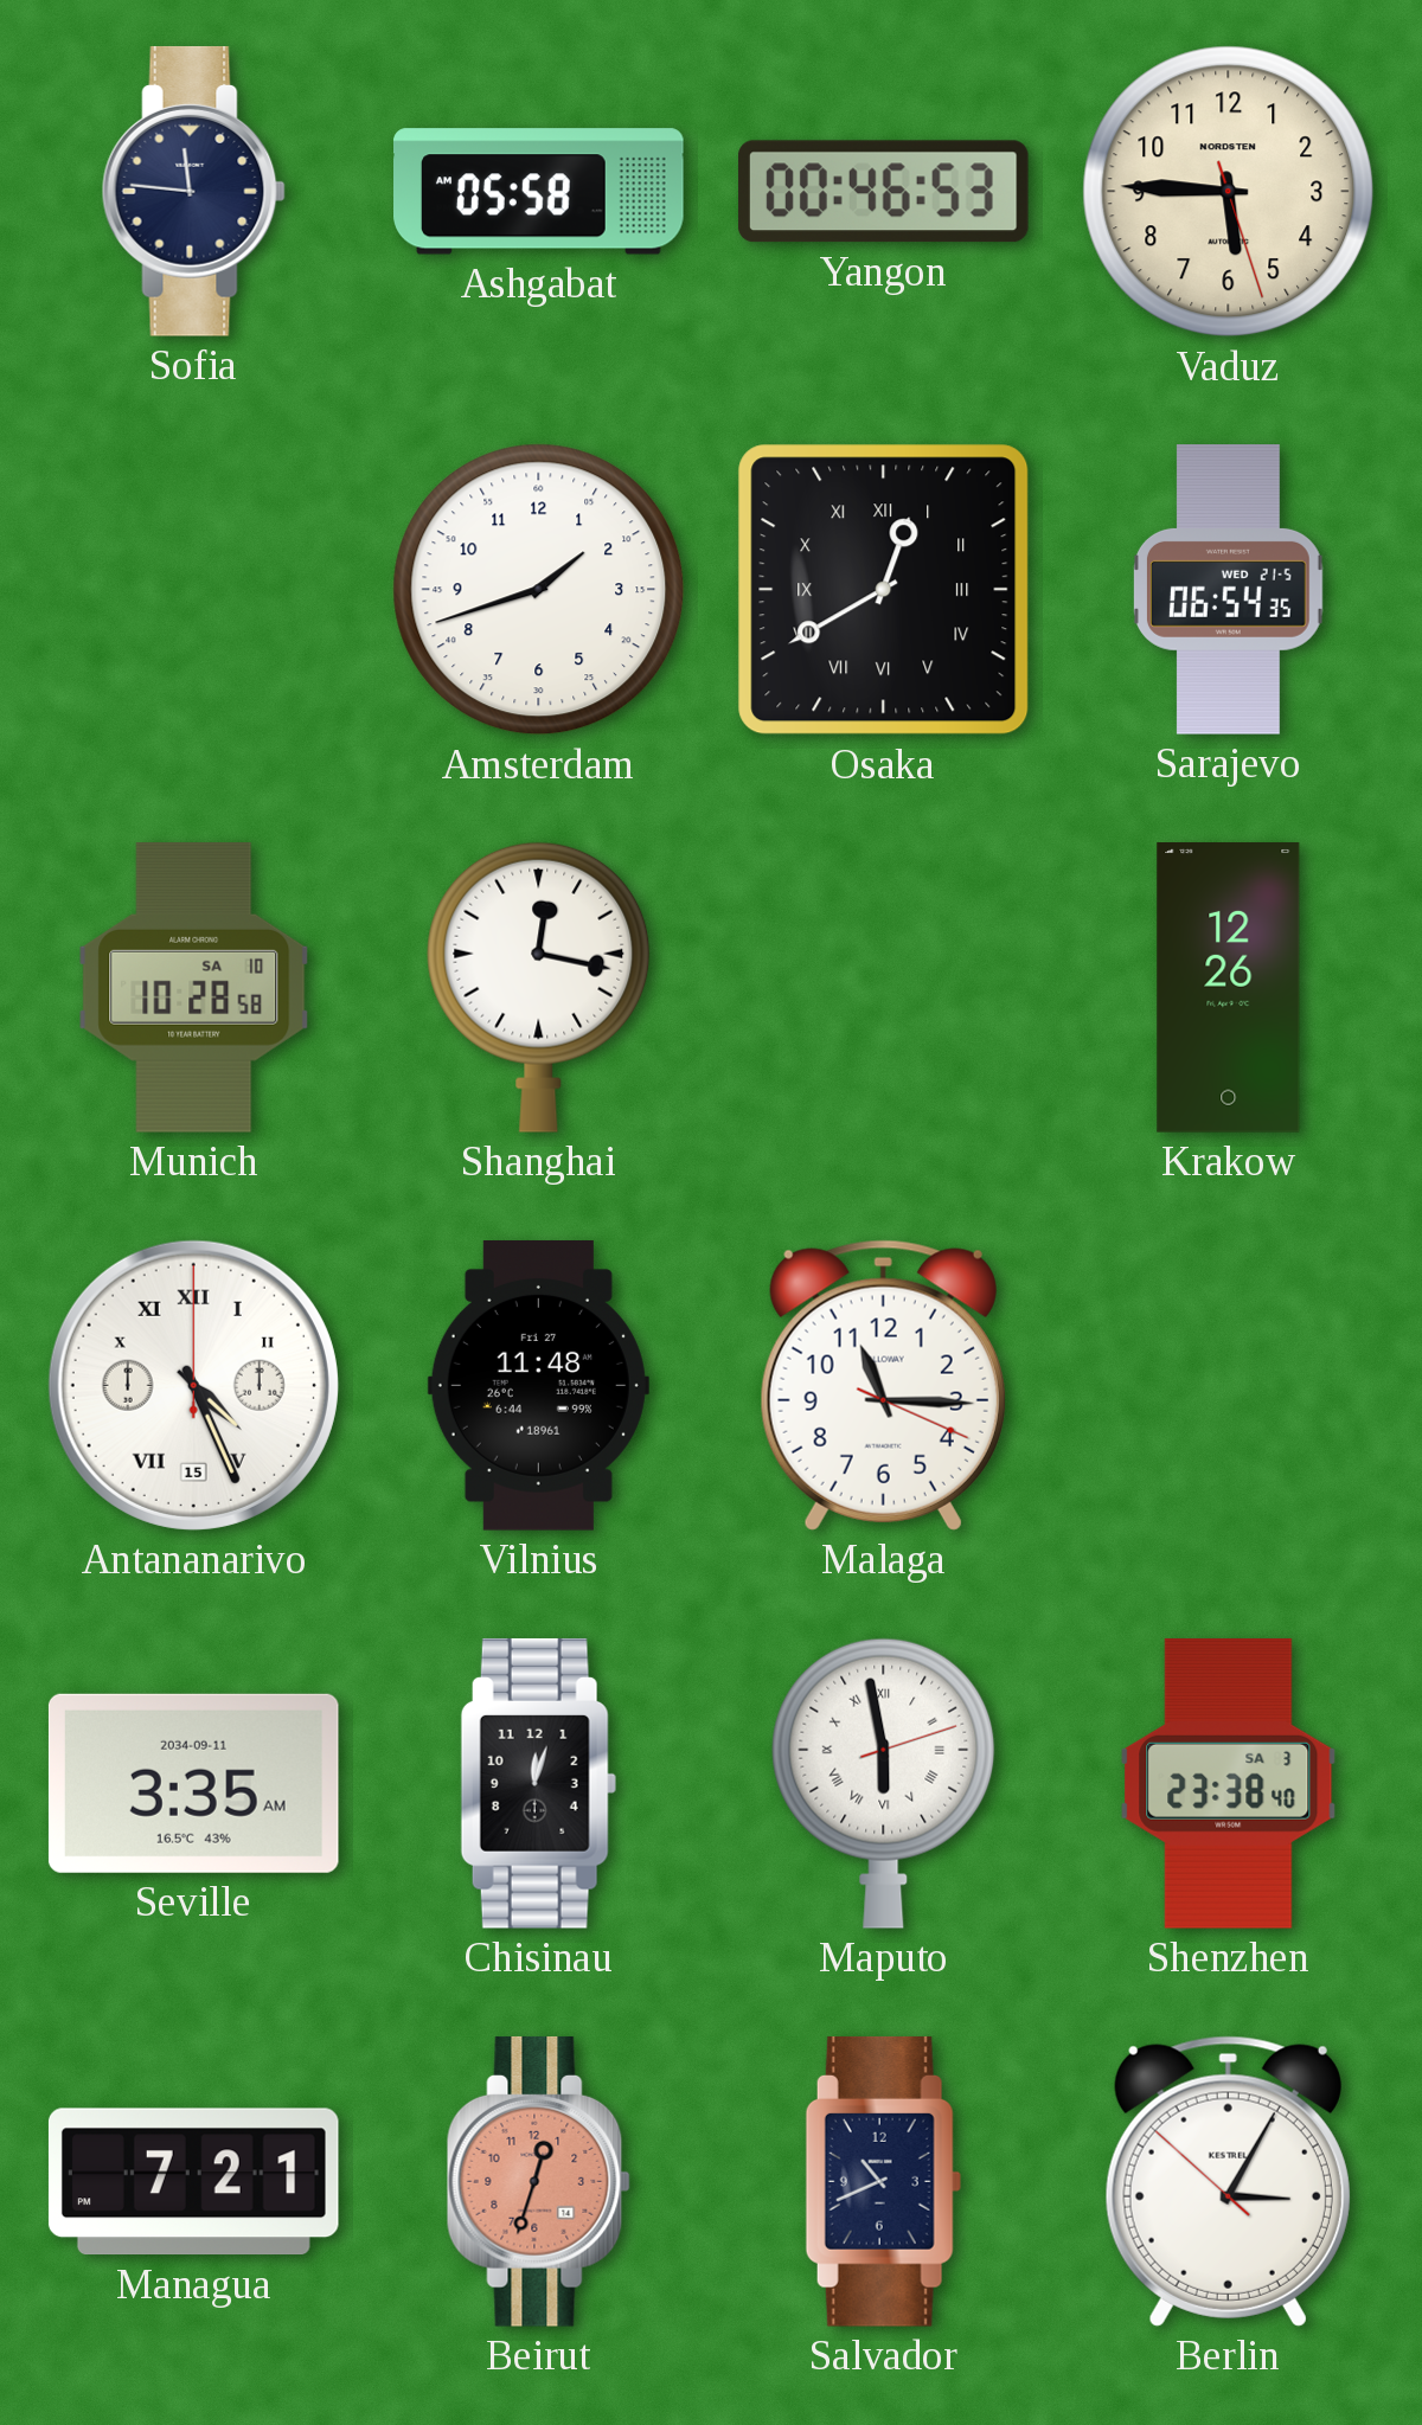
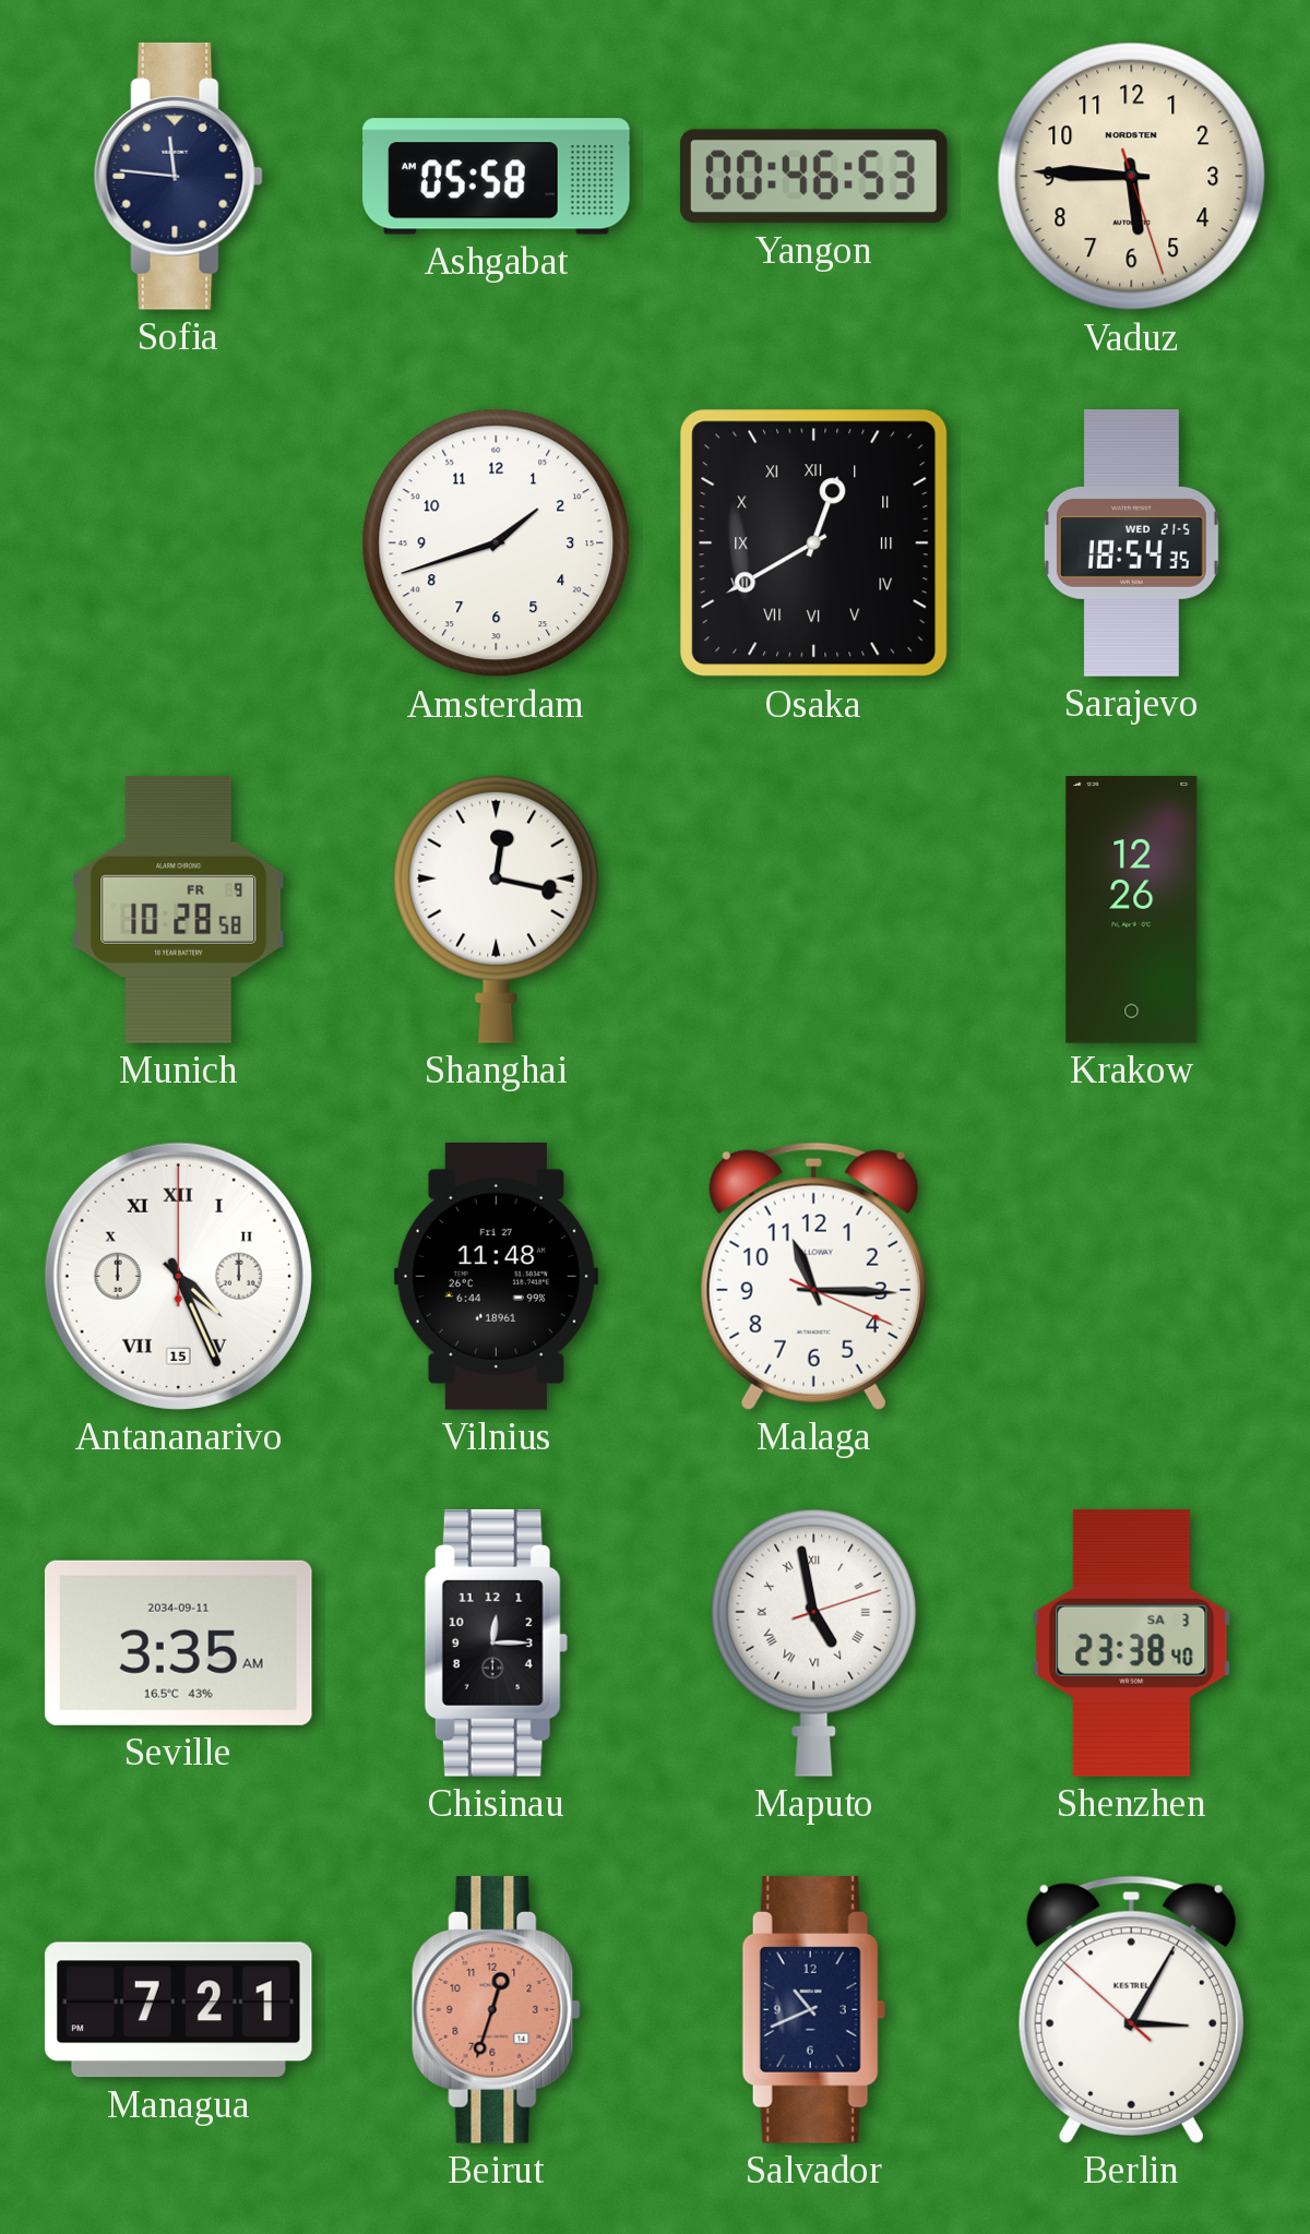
Sarajevo: 06:54 -> 18:54 (1131, 543)
Munich date: SA 10 -> FR 9 (179, 909)
Chisinau: 12:03 -> 12:15 (496, 1642)
Maputo: 5:58 -> 4:58 (814, 1642)
